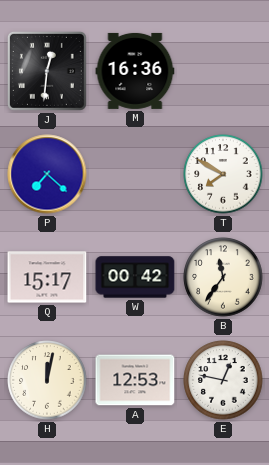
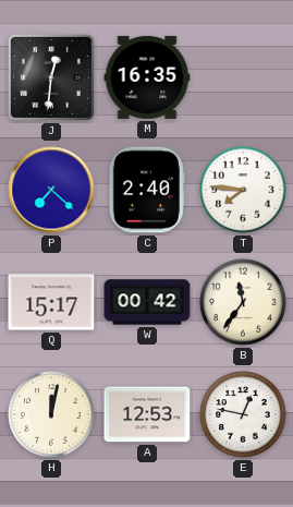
M: 16:36 -> 16:35 (147, 77)
C: none -> 2:40 (147, 190)
T: 7:50 -> 7:46 (243, 190)
